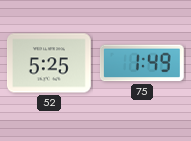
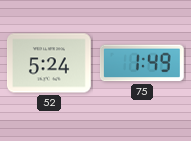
52: 5:25 -> 5:24 (49, 63)
